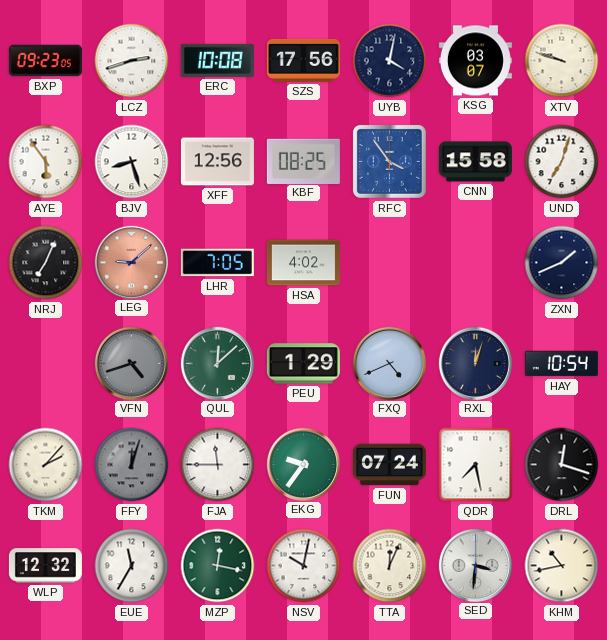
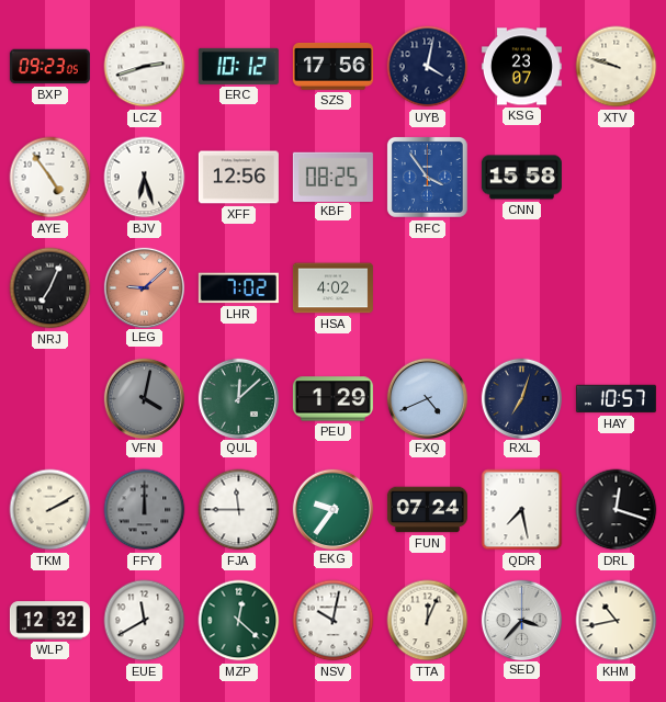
ERC: 10:08 -> 10:12 (238, 66)
KSG: 03:07 -> 23:07 (521, 67)
AYE: 5:54 -> 4:54 (50, 178)
BJV: 8:27 -> 6:27 (145, 178)
UND: 7:03 -> none (562, 162)
LHR: 7:05 -> 7:02 (238, 288)
ZXN: 1:41 -> none (562, 263)
VFN: 4:42 -> 4:02 (144, 398)
RXL: 12:03 -> 7:03 (521, 398)
HAY: 10:54 -> 10:57 (616, 399)
TKM: 2:07 -> 2:10 (50, 510)
FFY: 12:03 -> 12:00 (145, 510)
EUE: 11:35 -> 11:40 (145, 621)
MZP: 12:17 -> 12:22 (239, 621)
SED: 3:31 -> 3:37 (521, 620)
